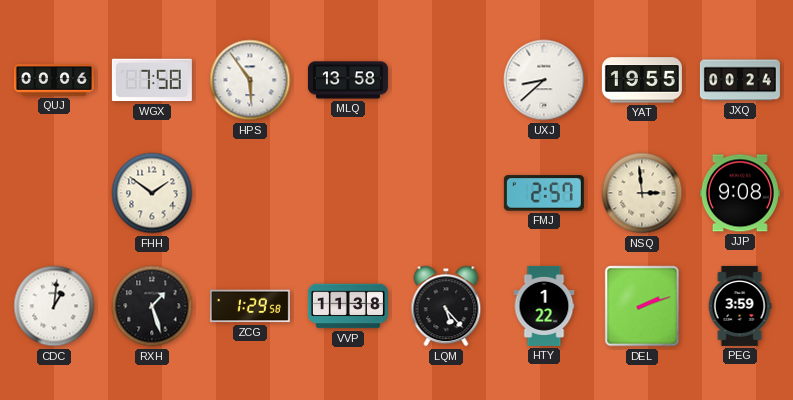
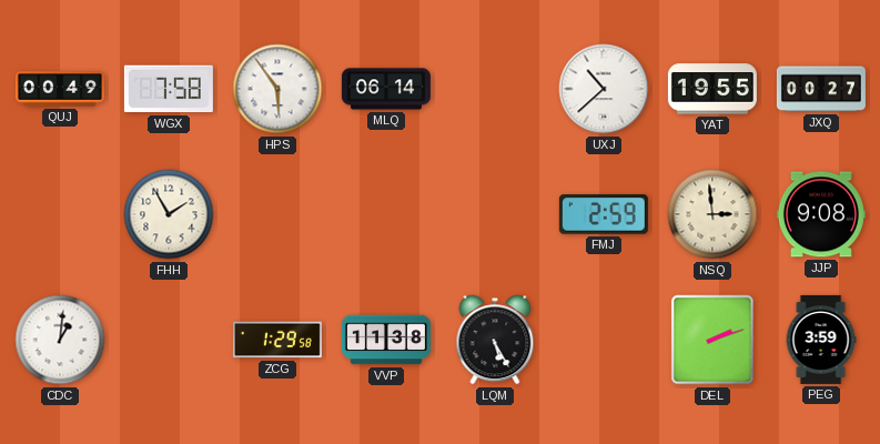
QUJ: 00:06 -> 00:49 (60, 89)
MLQ: 13:58 -> 06:14 (386, 89)
UXJ: 8:38 -> 10:38 (604, 89)
JXQ: 00:24 -> 00:27 (821, 89)
FHH: 1:51 -> 1:55 (169, 214)
FMJ: 2:57 -> 2:59 (604, 214)
RXH: 1:27 -> none (152, 306)
LQM: 5:23 -> 5:25 (495, 340)
HTY: 1:22 -> none (544, 306)
